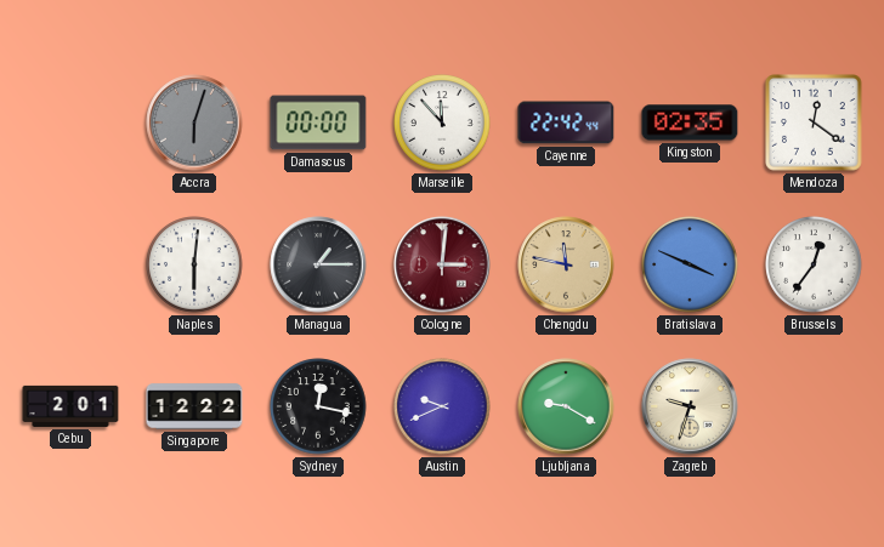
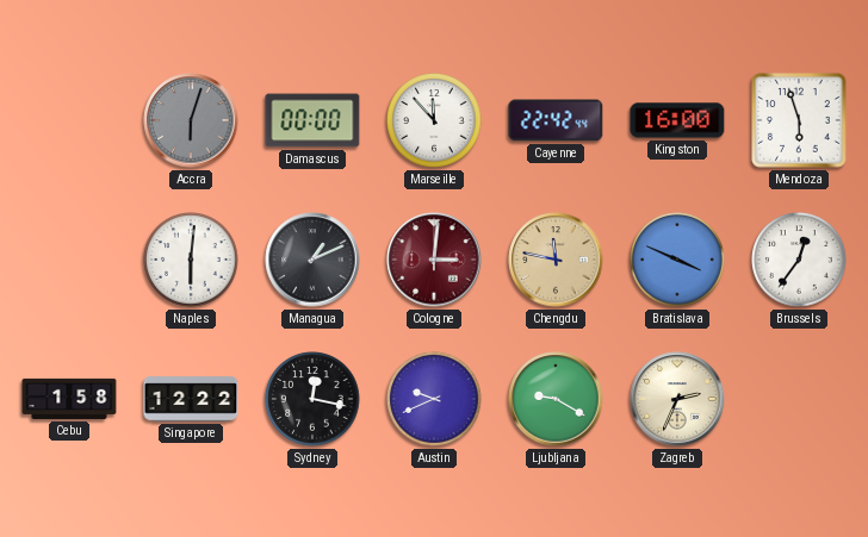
Kingston: 02:35 -> 16:00 (677, 120)
Mendoza: 12:21 -> 5:57 (799, 120)
Managua: 1:15 -> 1:11 (312, 260)
Cebu: 2:01 -> 1:58 (69, 399)
Zagreb: 9:33 -> 2:34 (677, 399)
